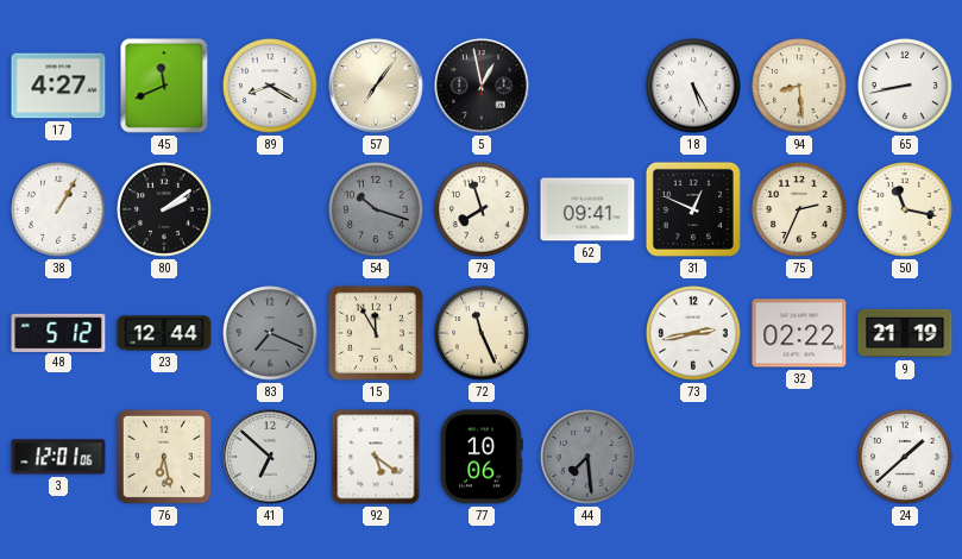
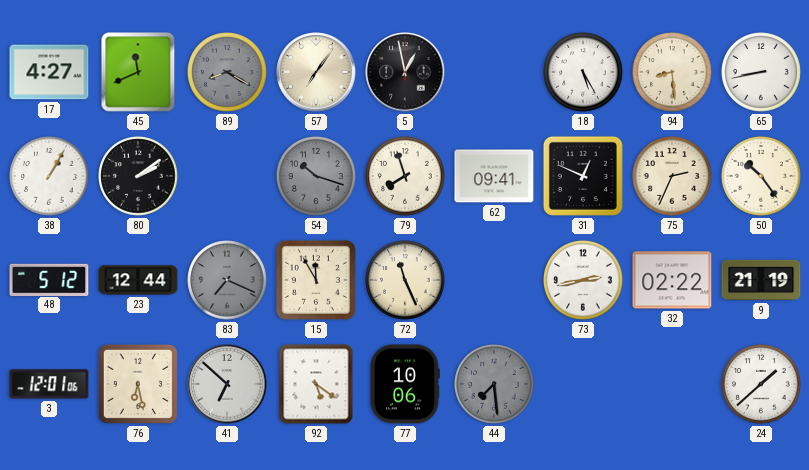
89 dial: white -> grey (227, 72)
50: 11:17 -> 10:24 (761, 176)
